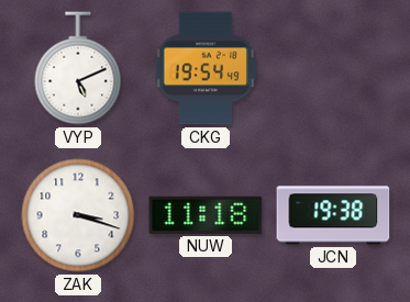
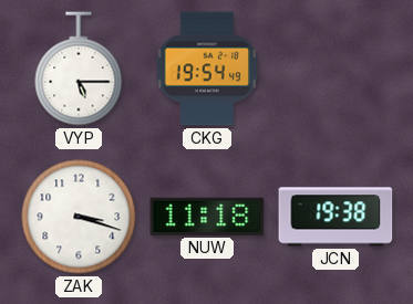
VYP: 5:11 -> 5:15 (79, 69)
